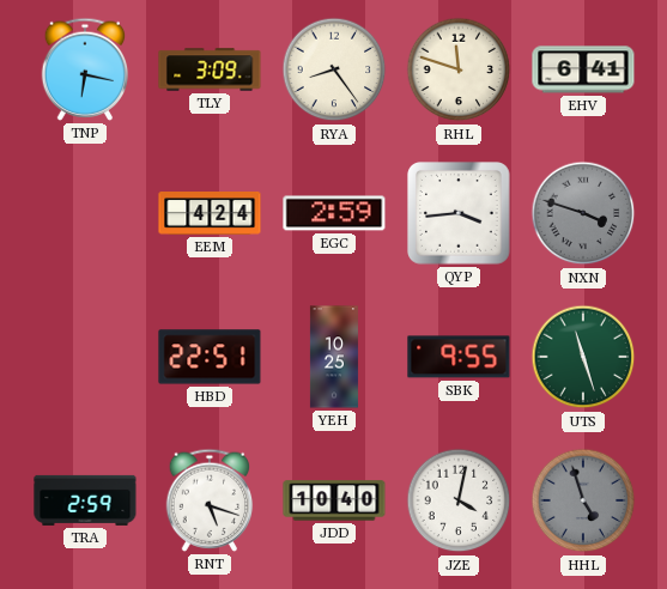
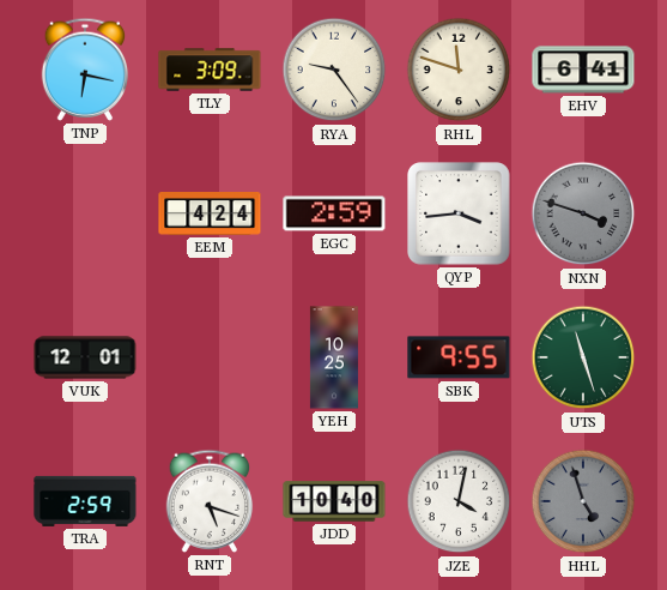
RYA: 8:24 -> 9:24 (334, 70)
VUK: none -> 12:01 (85, 357)
HBD: 22:51 -> none (210, 357)
